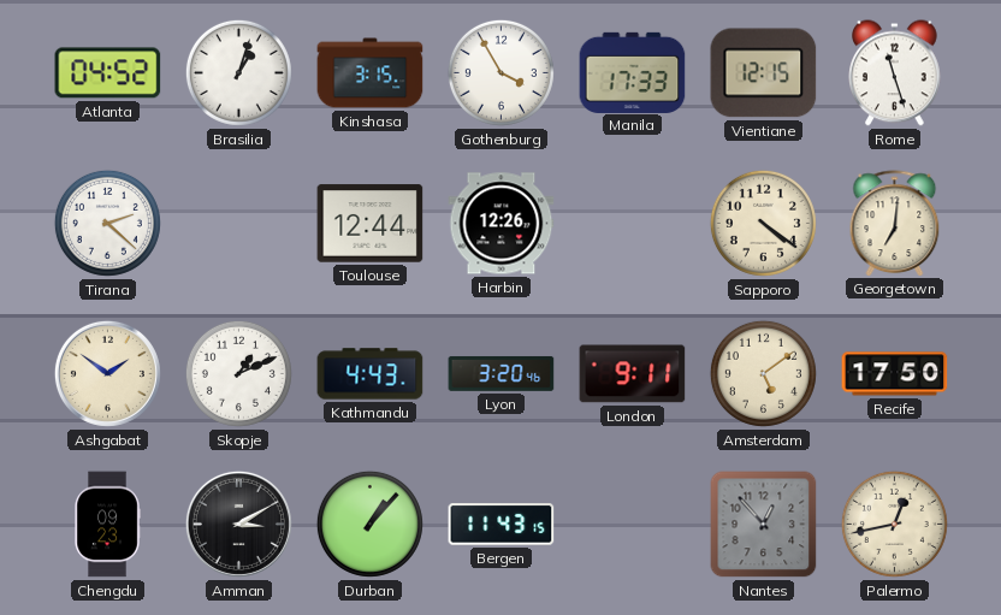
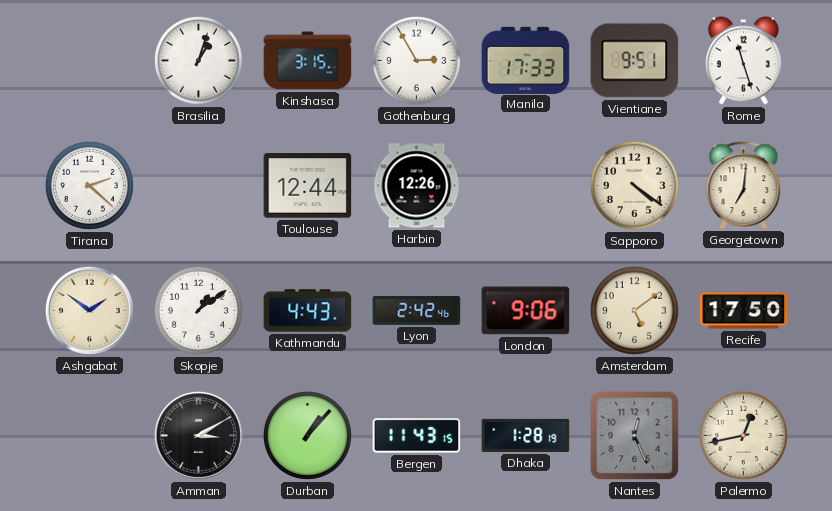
Atlanta: 04:52 -> none (108, 73)
Gothenburg: 3:55 -> 2:55 (416, 60)
Vientiane: 12:15 -> 9:51 (635, 61)
Skopje: 1:11 -> 1:09 (198, 310)
Lyon: 3:20 -> 2:42 (417, 310)
London: 9:11 -> 9:06 (526, 311)
Chengdu: 09:23 -> none (107, 525)
Dhaka: none -> 1:28 (526, 435)
Nantes: 12:53 -> 12:26 (635, 436)
